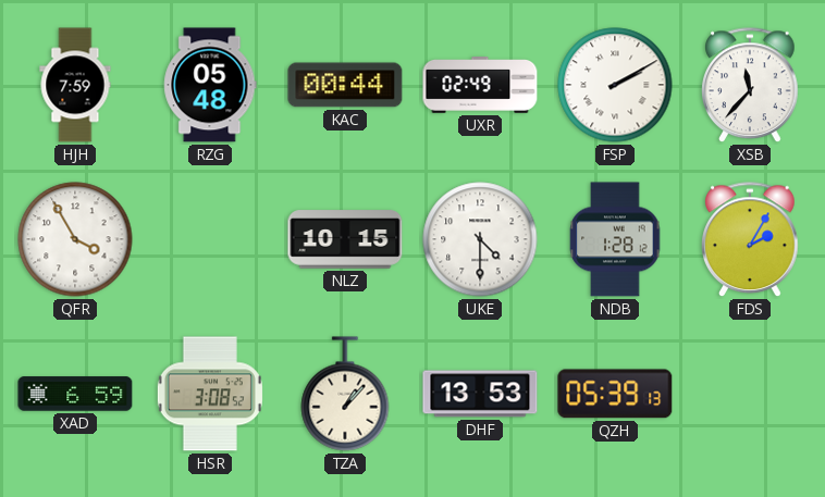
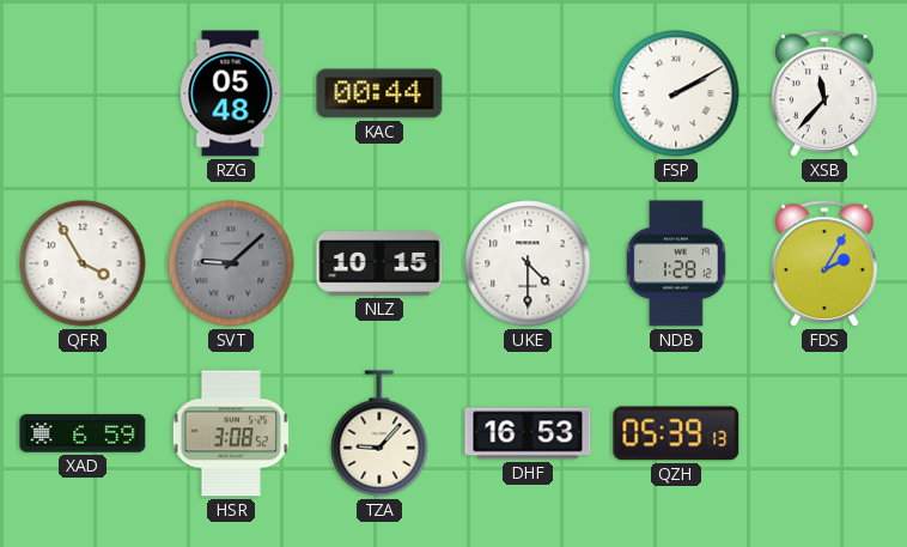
HJH: 7:59 -> none (75, 85)
UXR: 02:49 -> none (480, 86)
SVT: none -> 9:08 (231, 263)
TZA: 1:07 -> 9:07 (379, 433)
DHF: 13:53 -> 16:53 (528, 433)
